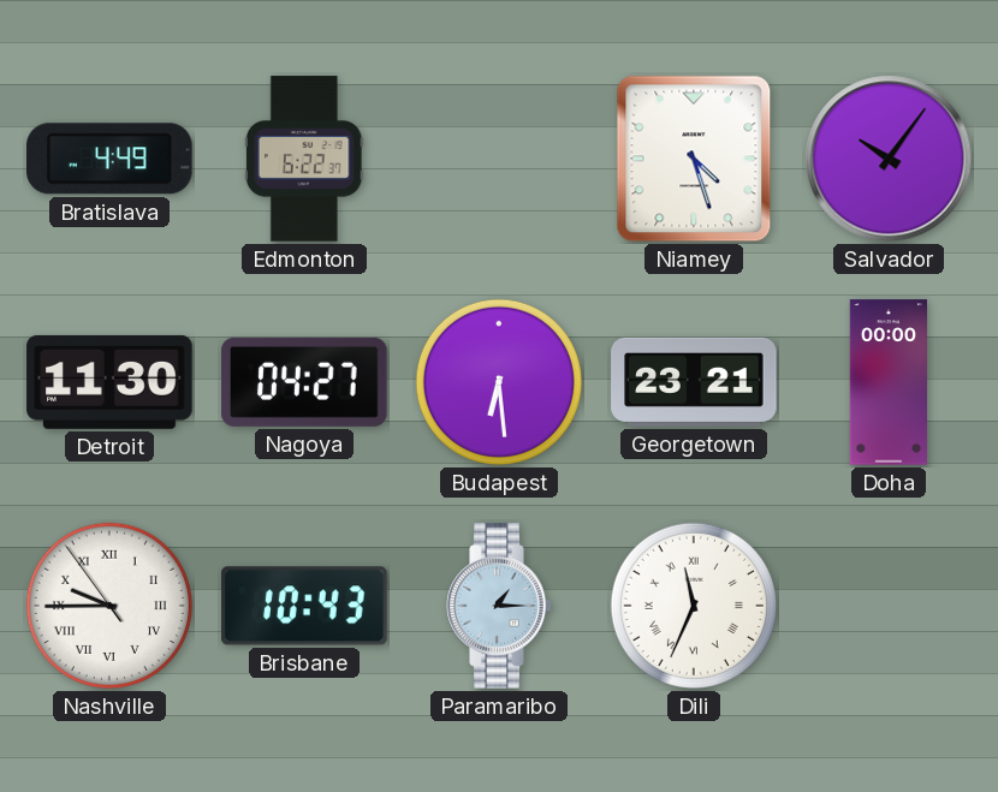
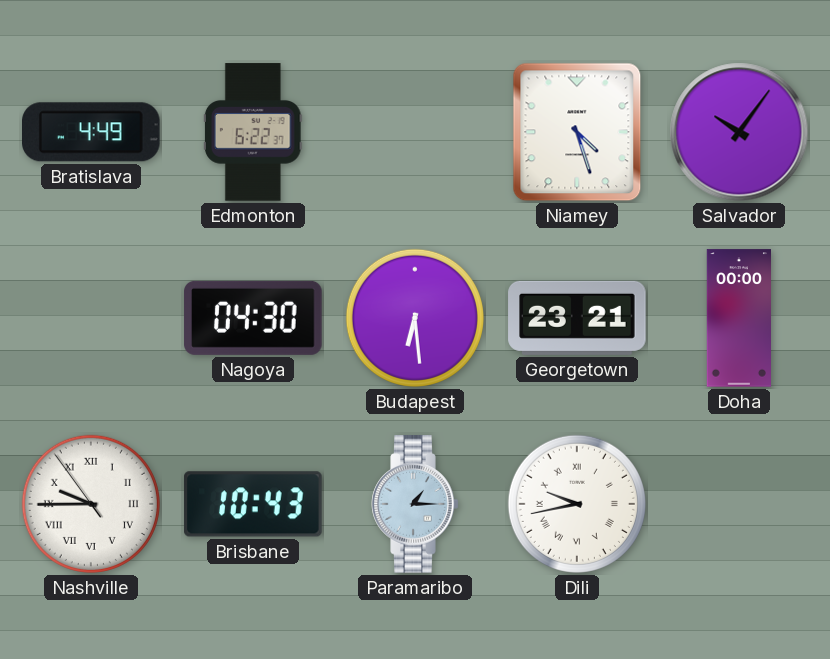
Detroit: 11:30 -> none (109, 382)
Nagoya: 04:27 -> 04:30 (253, 318)
Dili: 11:34 -> 9:43 (577, 504)
